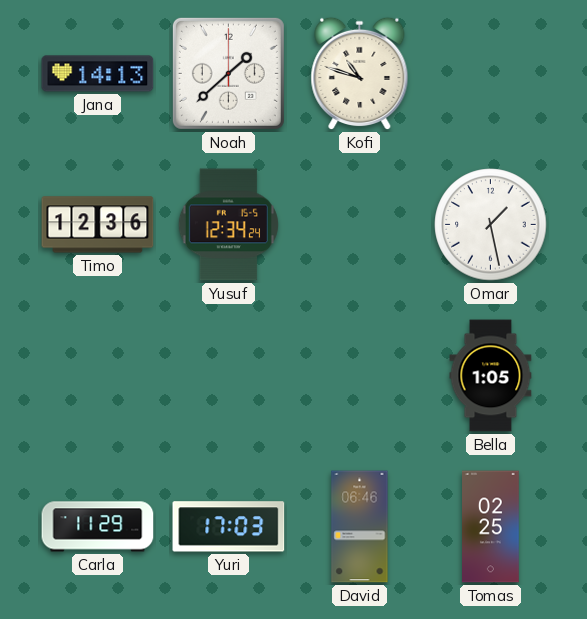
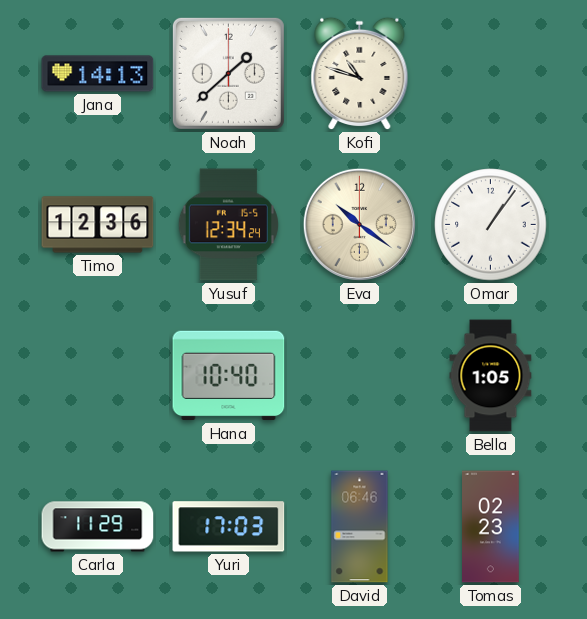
Eva: none -> 10:21 (359, 224)
Omar: 1:28 -> 1:06 (491, 225)
Hana: none -> 10:40 (229, 376)
Tomas: 02:25 -> 02:23 (491, 527)
